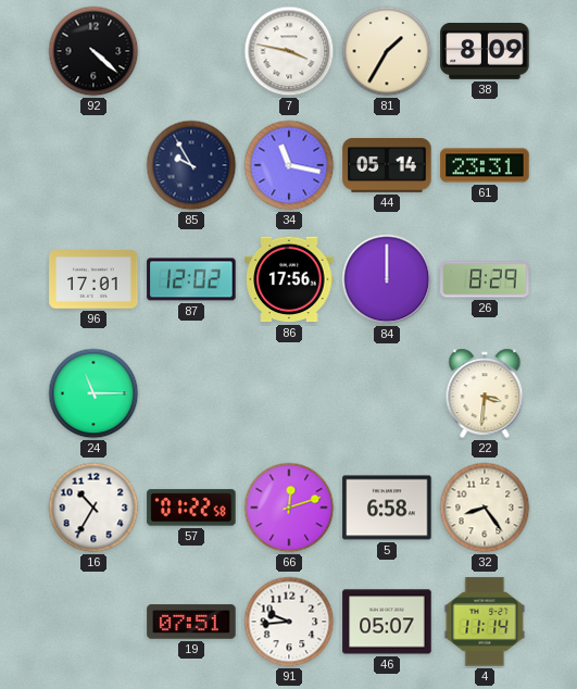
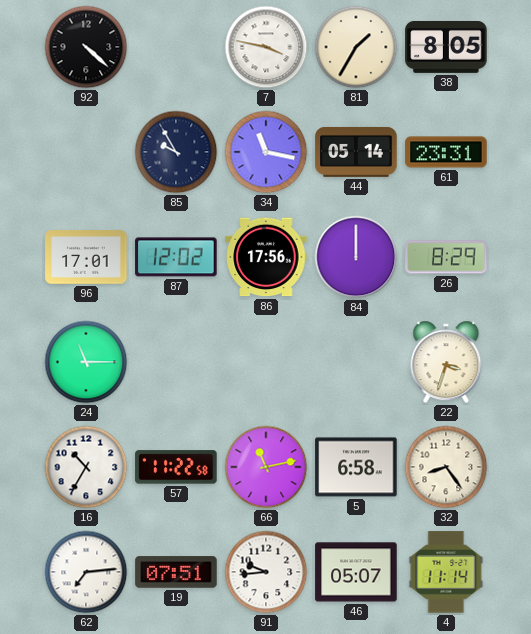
38: 8:09 -> 8:05 (446, 47)
22: 3:31 -> 3:33 (446, 362)
57: 01:22 -> 11:22 (176, 467)
66: 12:12 -> 11:13 (266, 467)
62: none -> 7:14 (86, 572)
